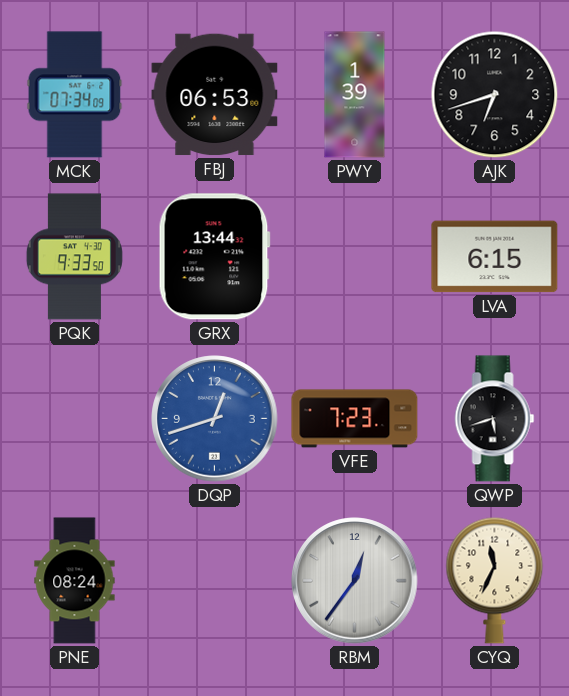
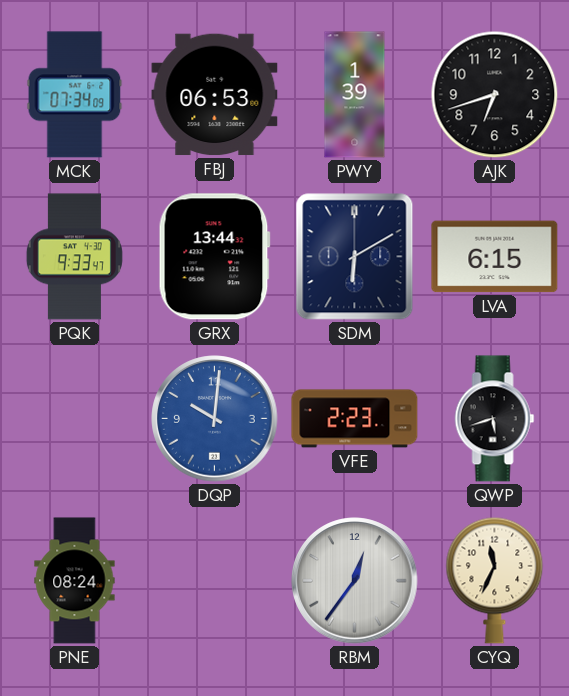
PQK: 9:33:50 -> 9:33:47 (74, 257)
SDM: none -> 6:10 (355, 257)
DQP: 12:42 -> 10:01 (215, 419)
VFE: 7:23 -> 2:23 (355, 419)
